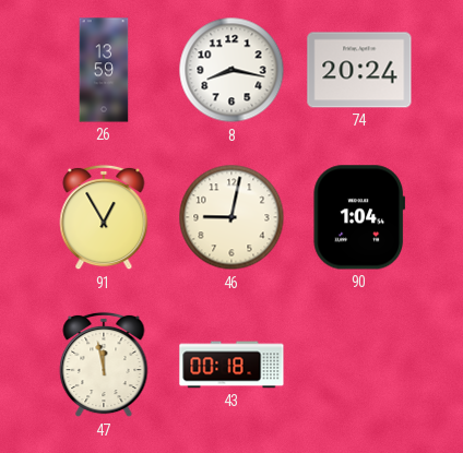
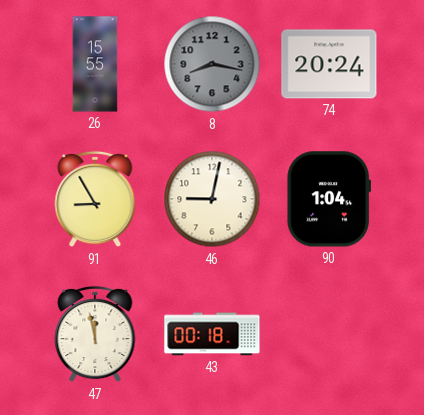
26: 13:59 -> 15:55 (95, 64)
8 dial: white -> grey (212, 64)
91: 12:55 -> 8:55 (95, 199)
